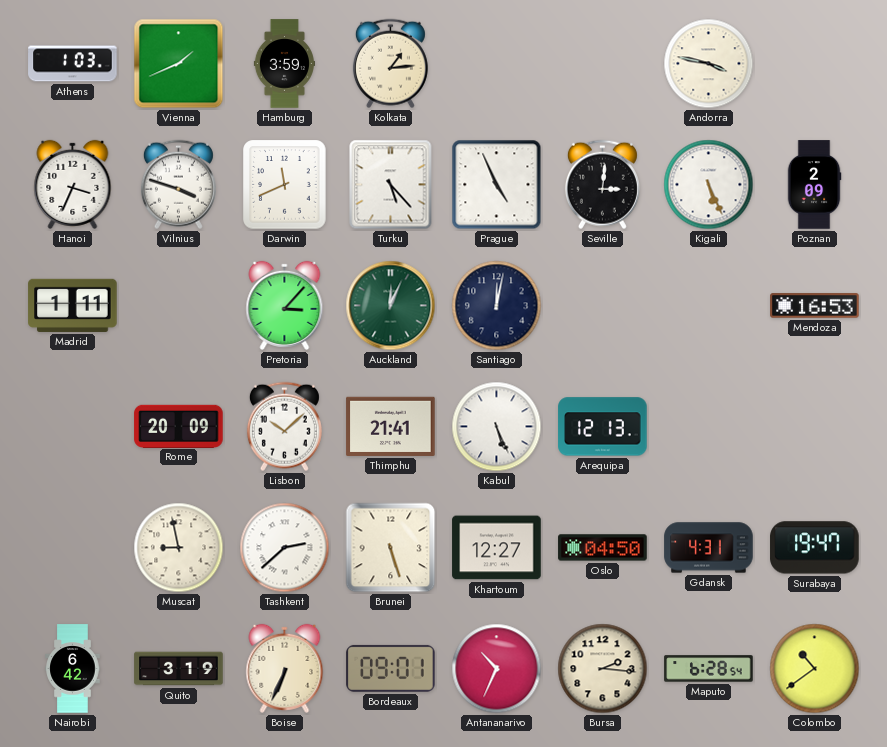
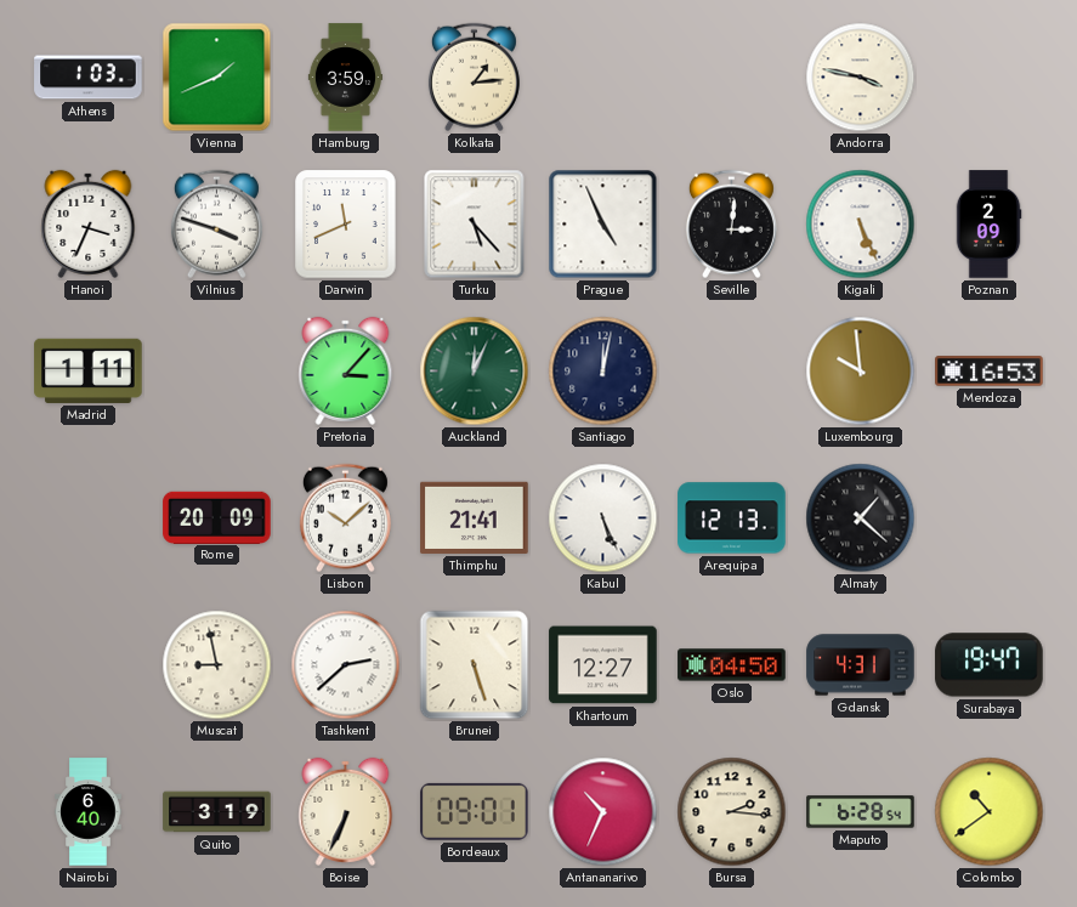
Luxembourg: none -> 9:59 (861, 372)
Almaty: none -> 1:22 (861, 518)
Nairobi: 6:42 -> 6:40 (89, 812)
